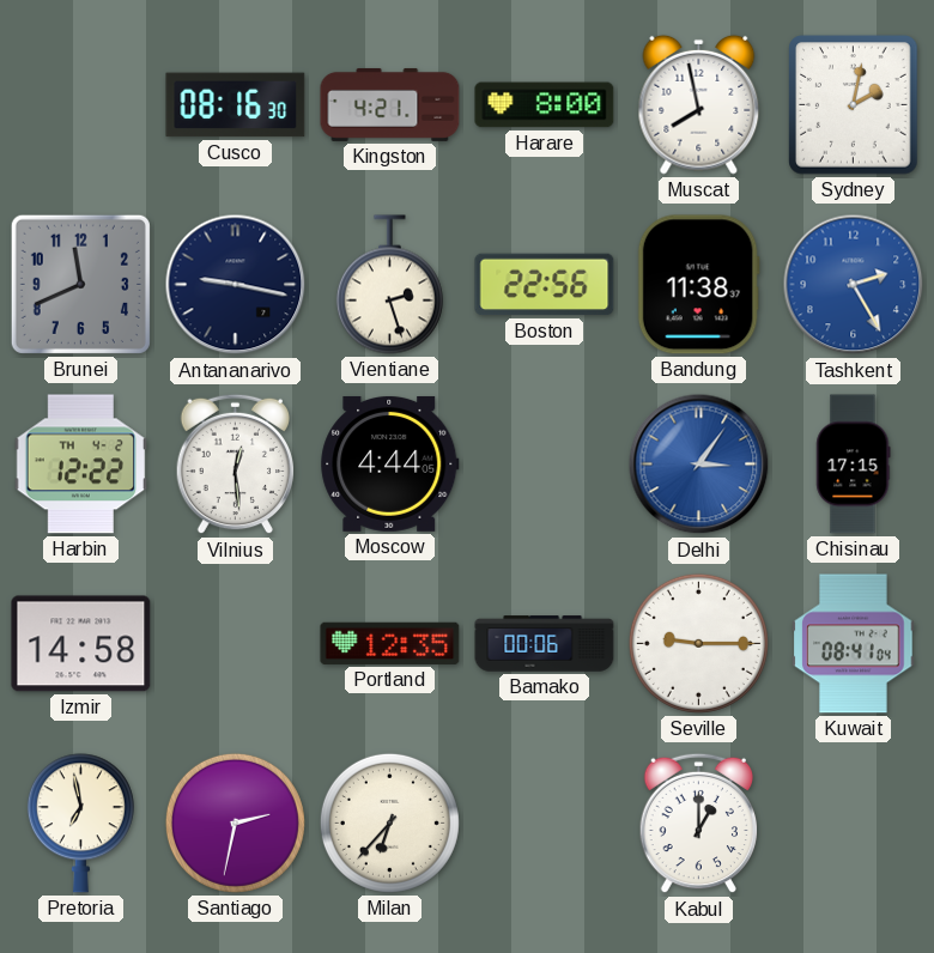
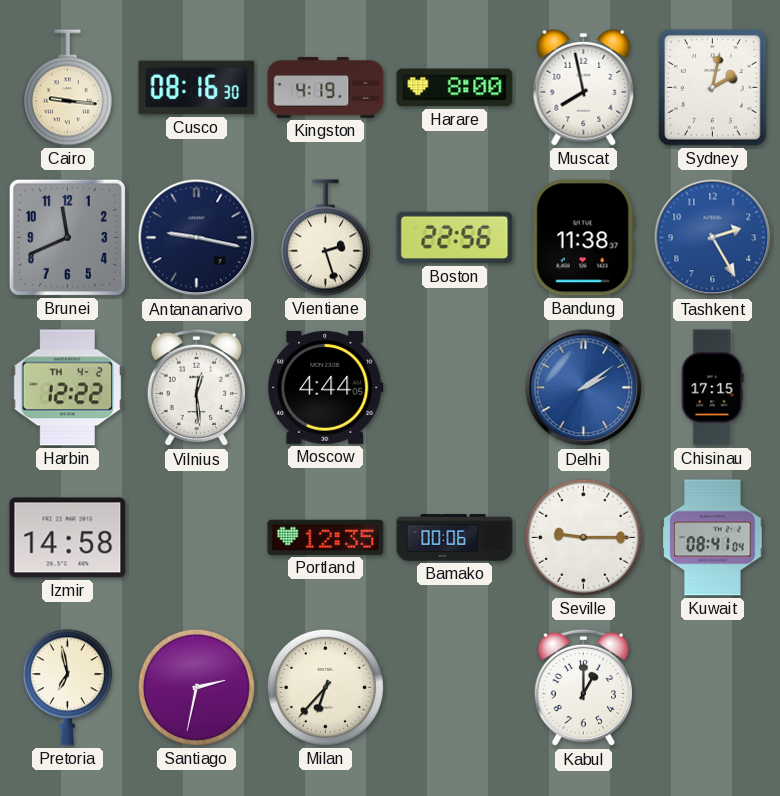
Cairo: none -> 9:16 (67, 88)
Kingston: 4:21 -> 4:19 (326, 87)
Delhi: 3:06 -> 2:09 (584, 388)
